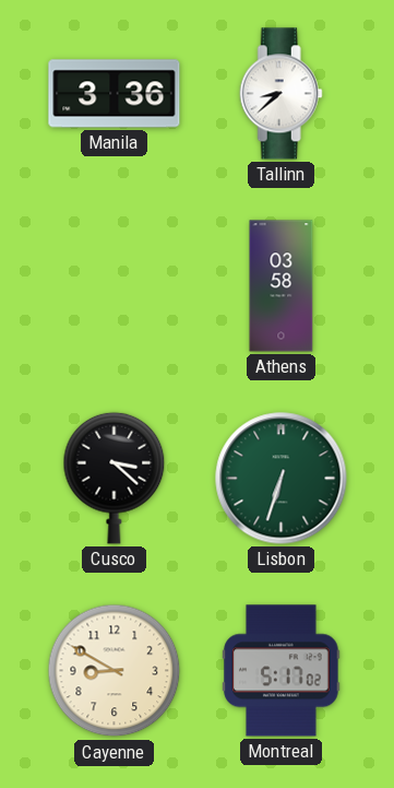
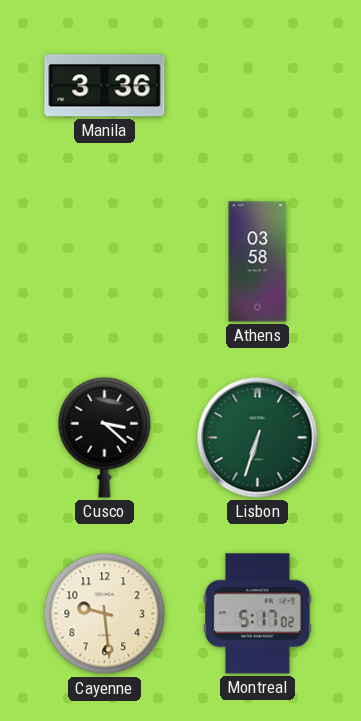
Tallinn: 8:38 -> none (280, 94)
Cayenne: 8:50 -> 9:29 (105, 614)
